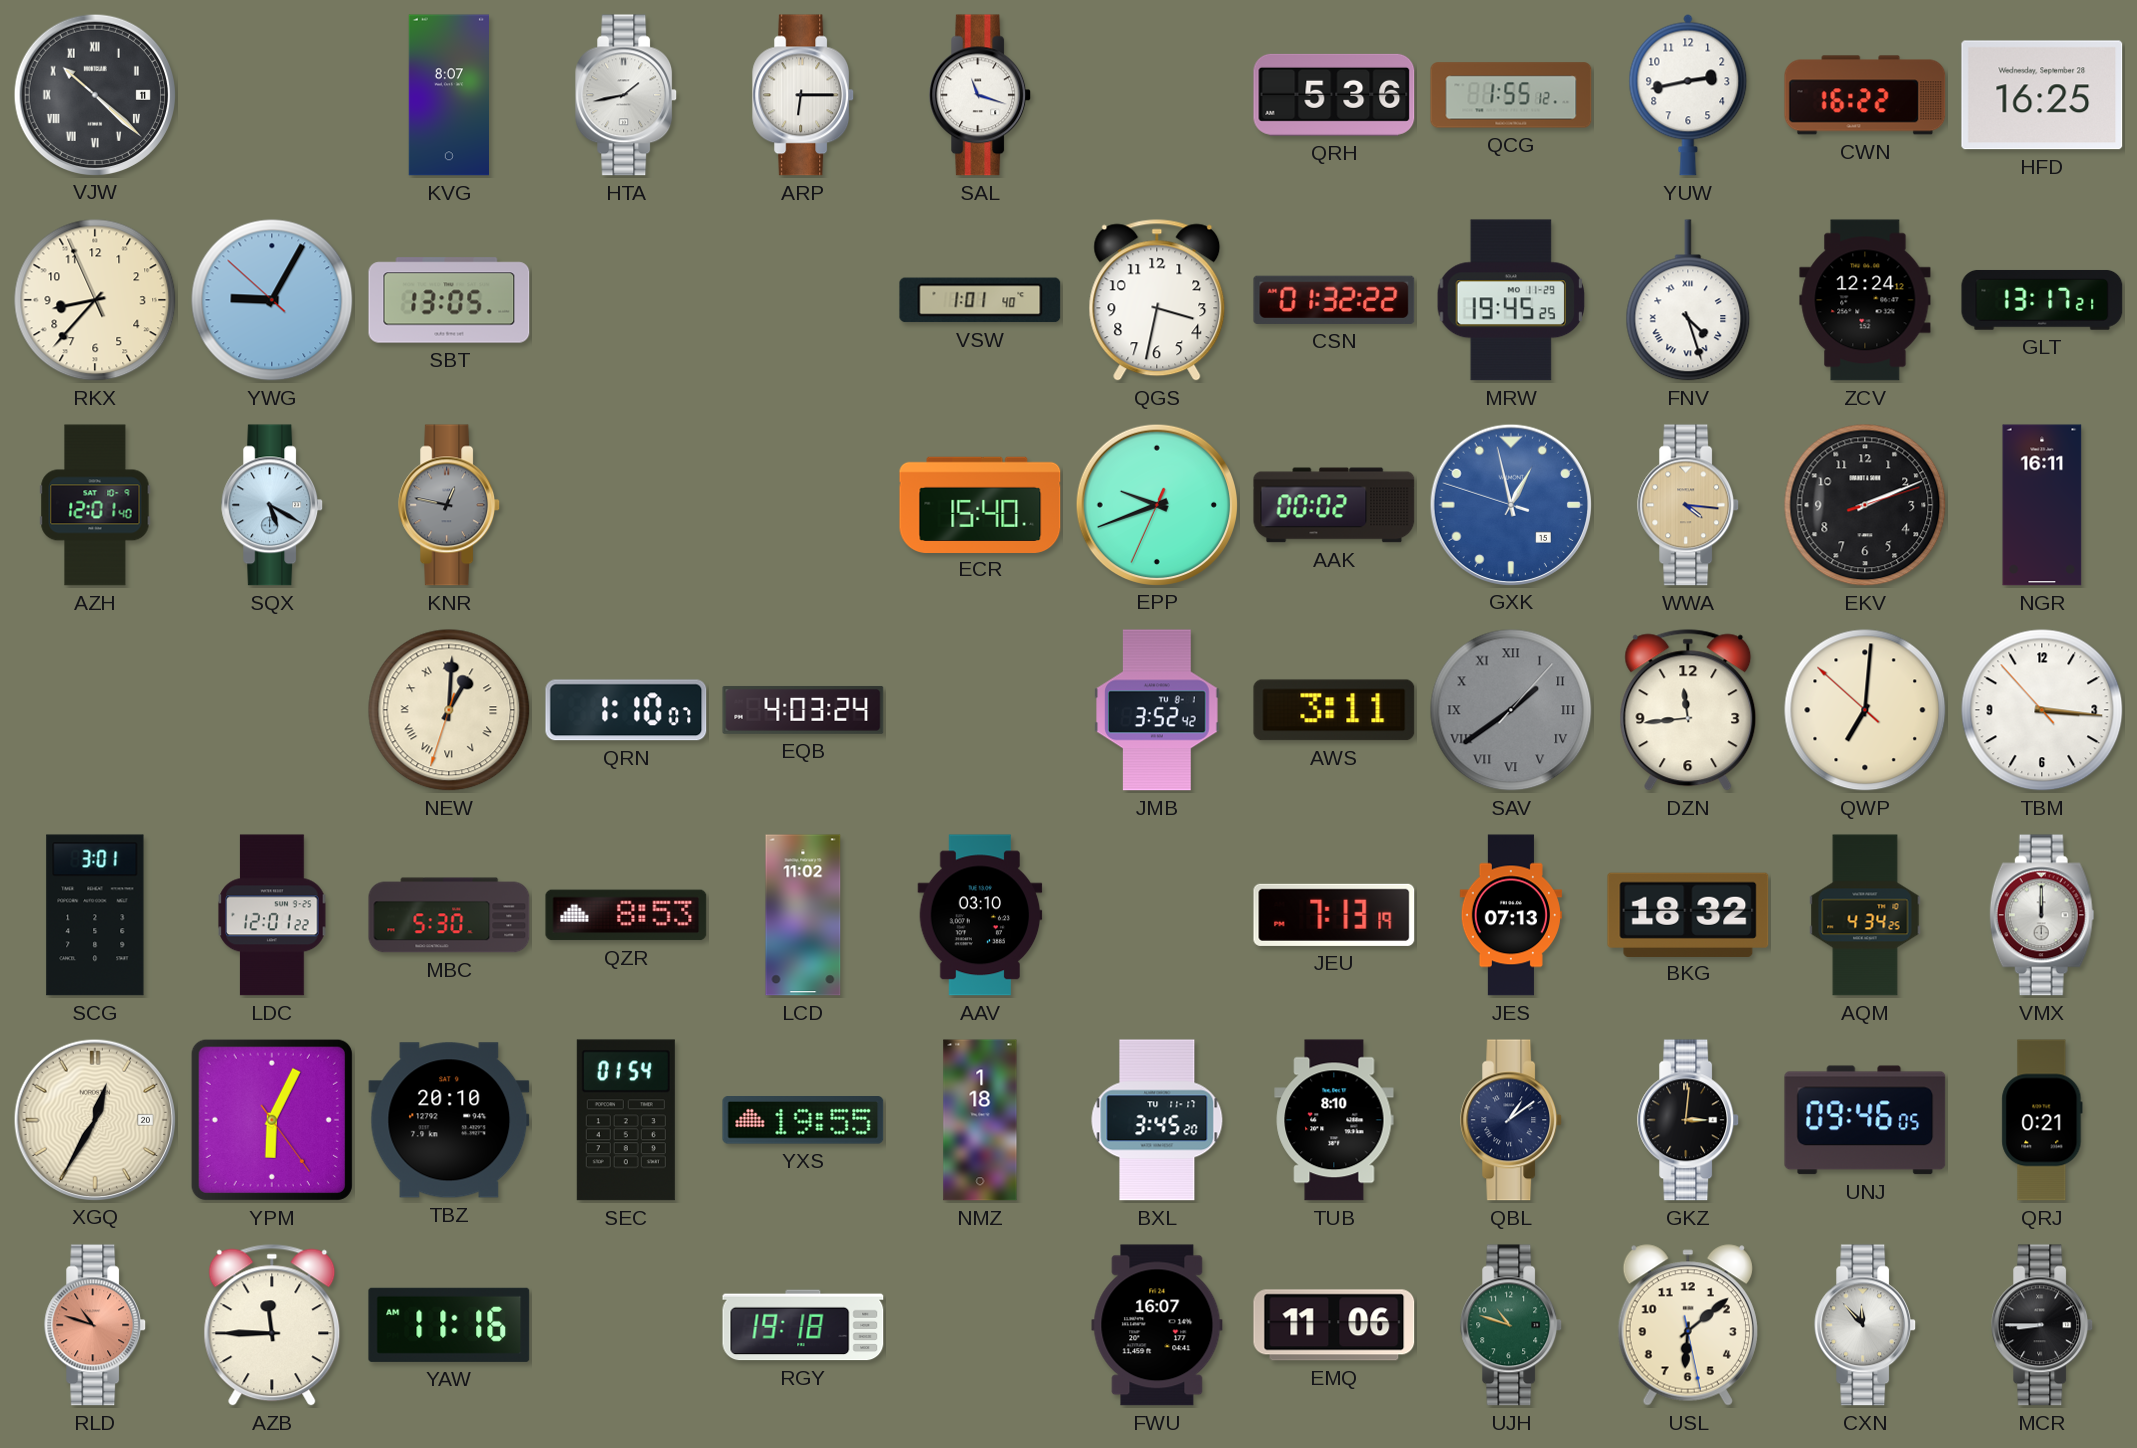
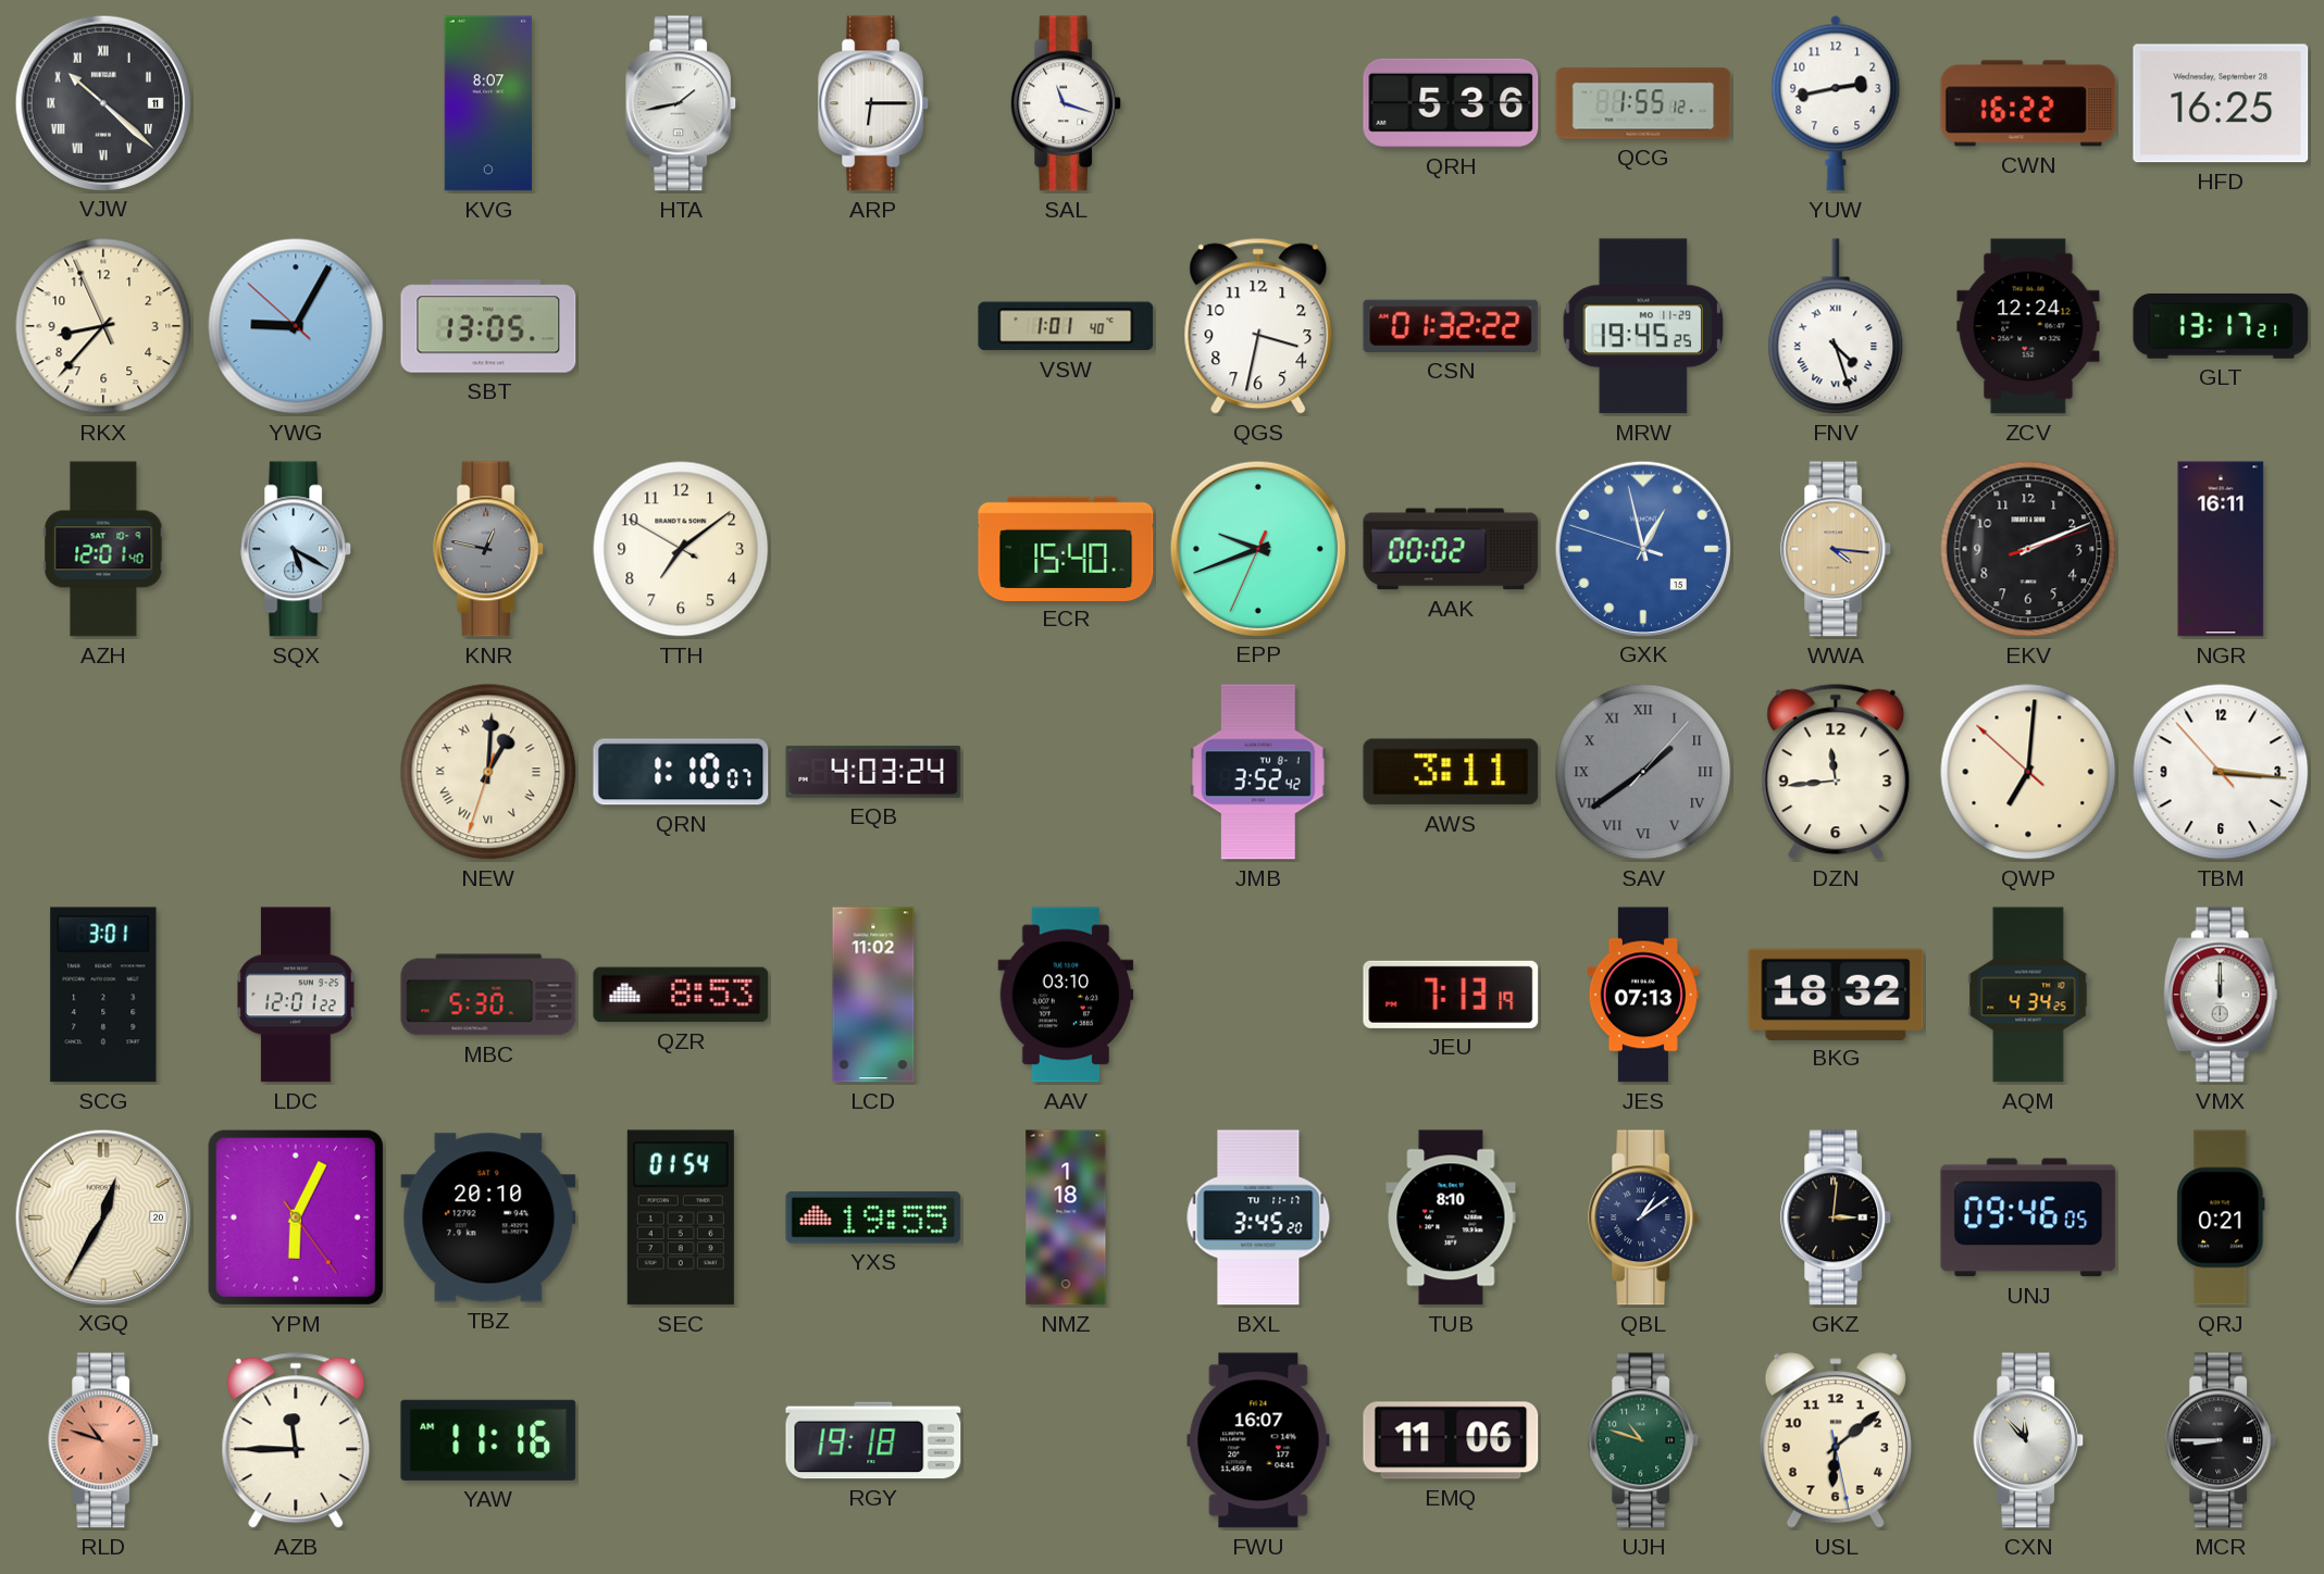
TTH: none -> 7:08 (681, 549)
